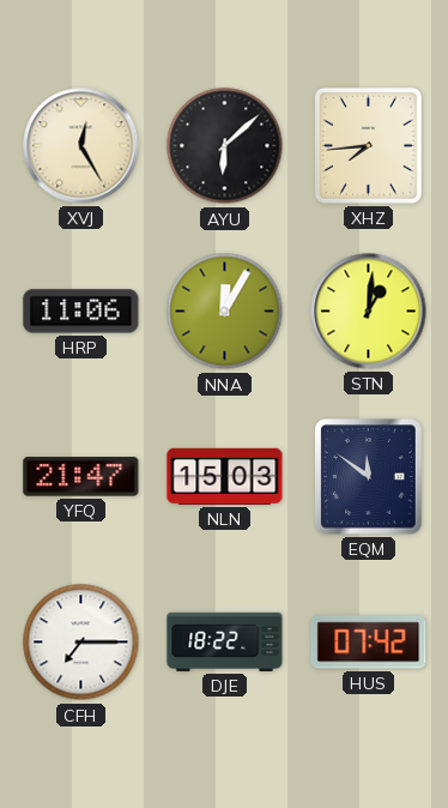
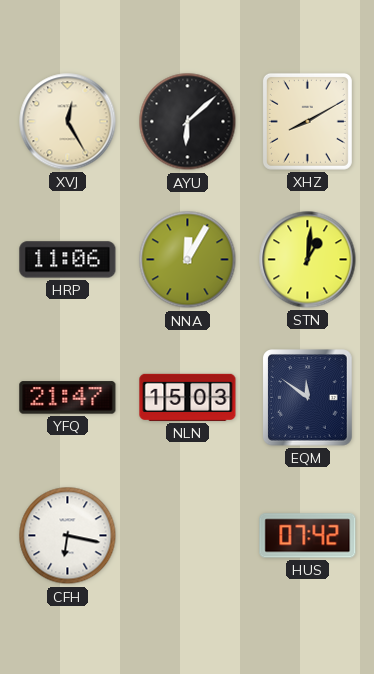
XHZ: 7:44 -> 8:10 (307, 121)
CFH: 7:15 -> 6:17 (68, 536)
DJE: 18:22 -> none (225, 641)
